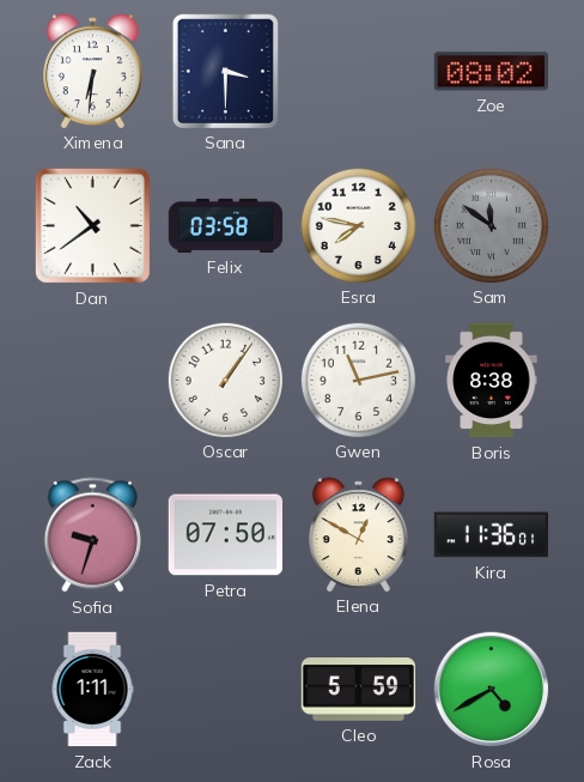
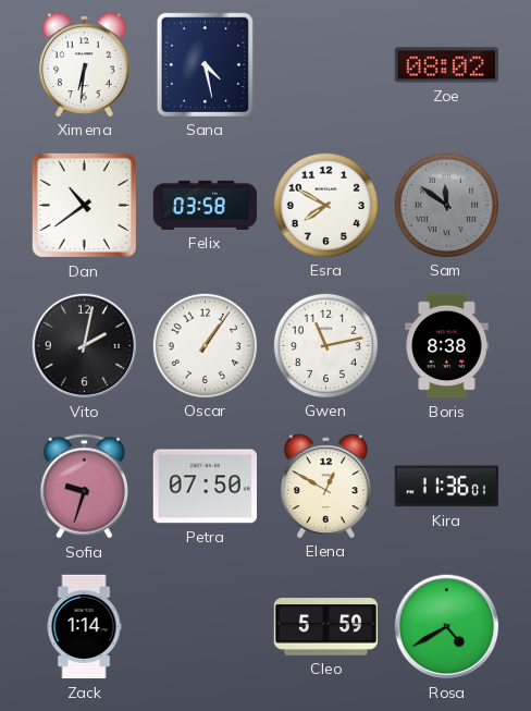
Sana: 3:30 -> 4:28 (205, 64)
Esra: 7:47 -> 7:50 (325, 205)
Vito: none -> 2:02 (85, 346)
Zack: 1:11 -> 1:14 (84, 627)
